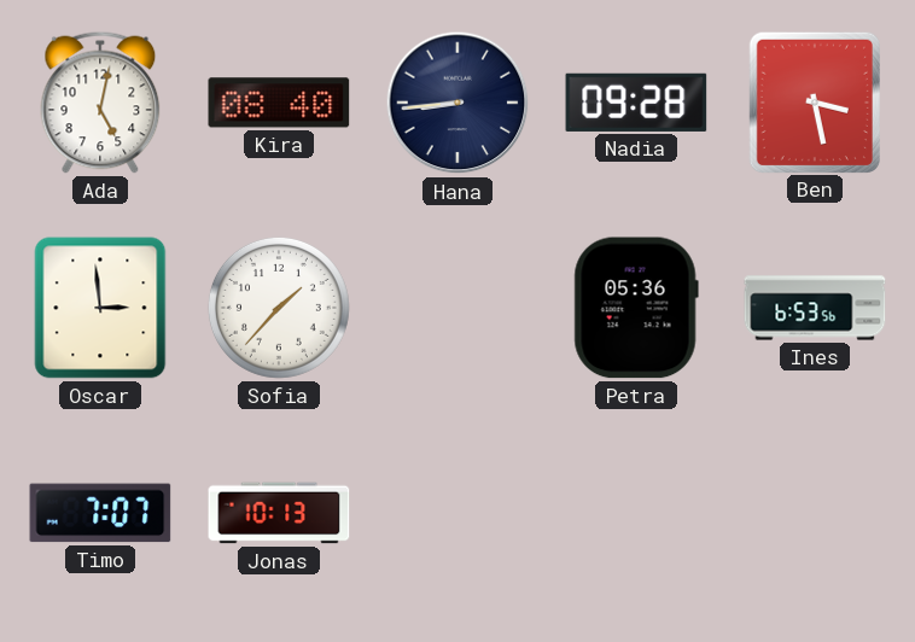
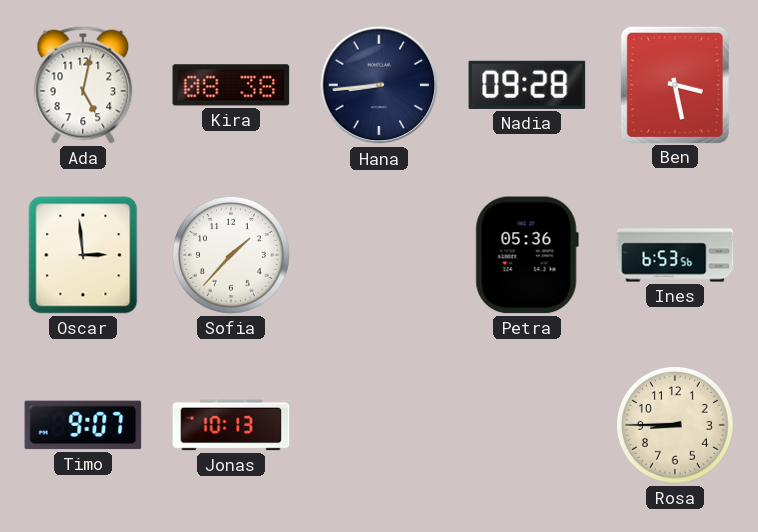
Kira: 08:40 -> 08:38 (231, 85)
Timo: 7:07 -> 9:07 (83, 425)
Rosa: none -> 8:45 (675, 425)
